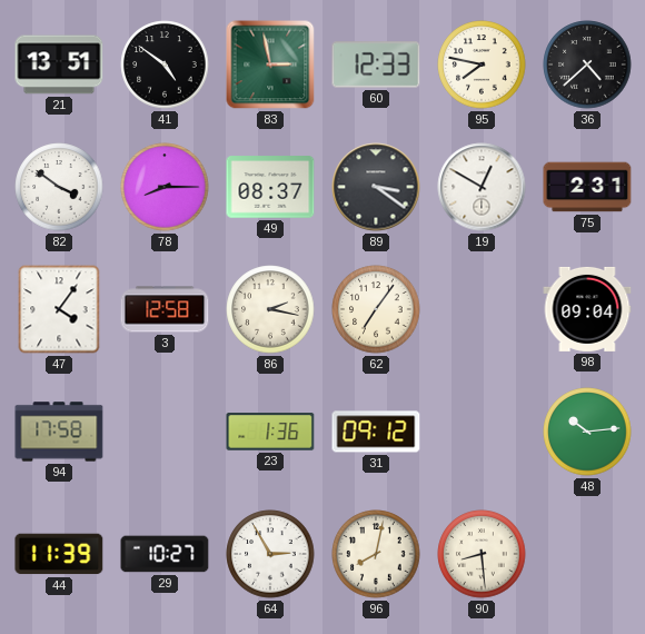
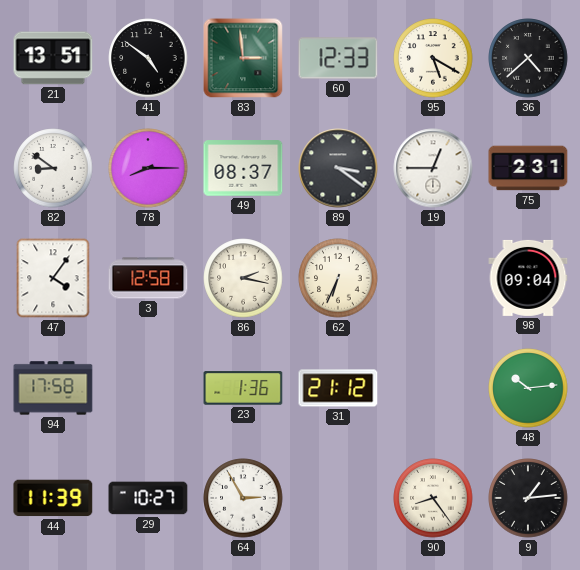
83: 2:58 -> 2:59 (243, 58)
95: 7:47 -> 5:20 (433, 58)
82: 3:51 -> 8:51 (53, 168)
19: 12:50 -> 12:45 (433, 168)
62: 7:06 -> 6:34 (338, 278)
31: 09:12 -> 21:12 (338, 388)
96: 8:02 -> none (376, 554)
90: 8:29 -> 8:24 (433, 498)
9: none -> 1:14 (528, 498)
